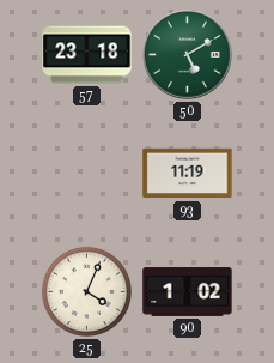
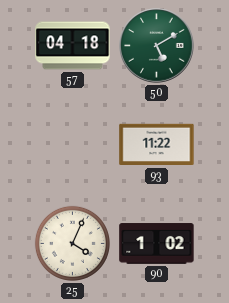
57: 23:18 -> 04:18 (73, 46)
93: 11:19 -> 11:22 (157, 145)
